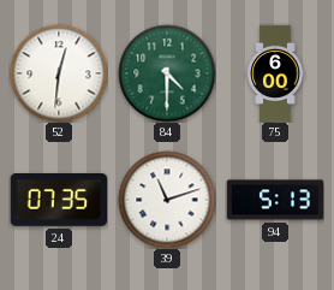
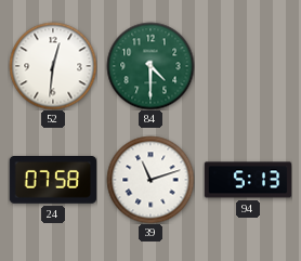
75: 6:00 -> none (275, 73)
24: 07:35 -> 07:58 (52, 181)
